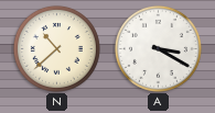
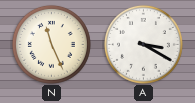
N: 10:38 -> 11:26 (51, 44)
